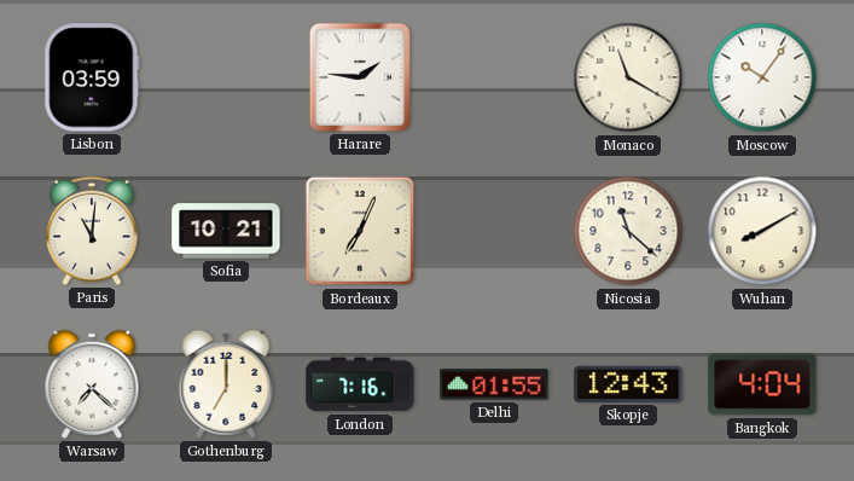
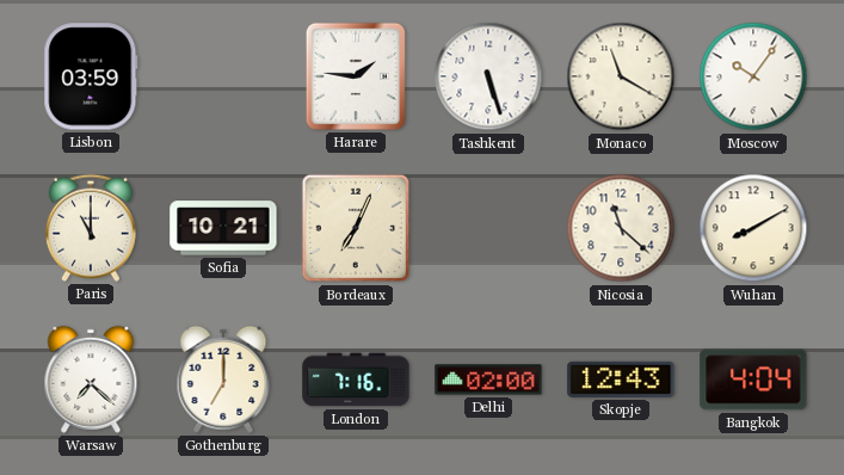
Tashkent: none -> 5:27 (488, 76)
Paris: 11:01 -> 11:00 (91, 228)
Delhi: 01:55 -> 02:00 (488, 380)
